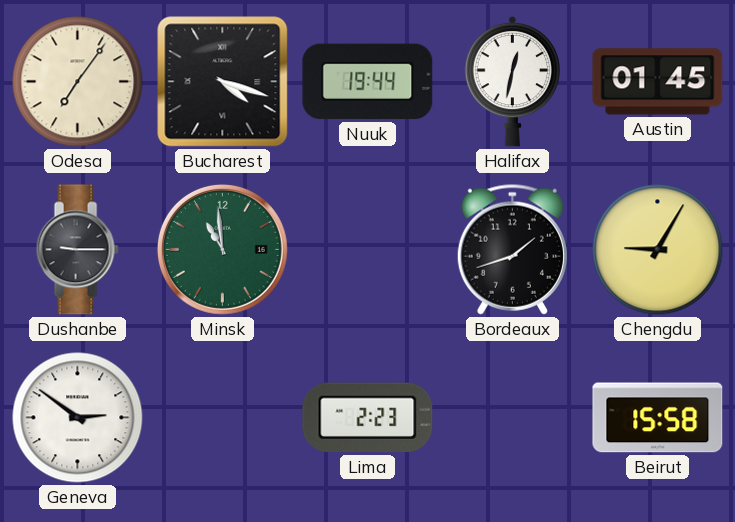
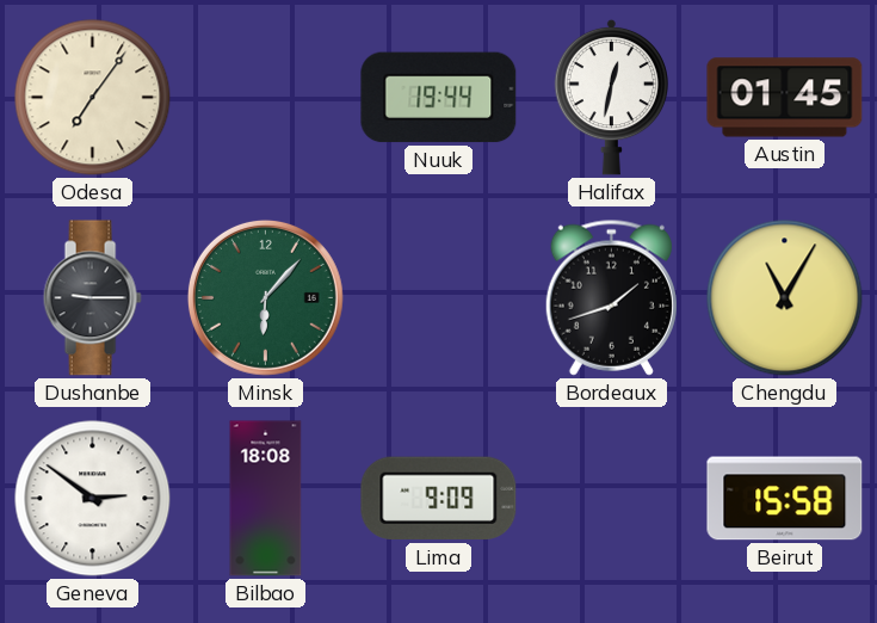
Bucharest: 4:18 -> none (223, 82)
Minsk: 10:59 -> 6:07 (265, 297)
Chengdu: 9:05 -> 11:05 (785, 298)
Bilbao: none -> 18:08 (266, 499)
Lima: 2:23 -> 9:09 (439, 499)
